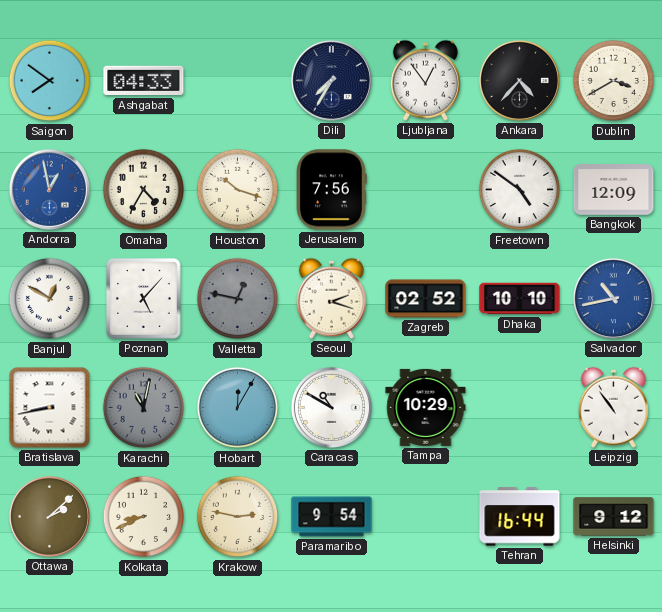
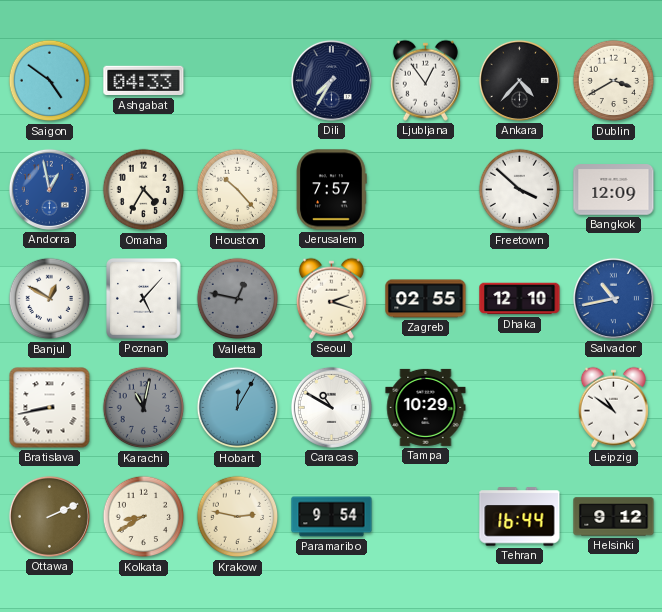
Saigon: 7:51 -> 4:51 (50, 81)
Houston: 10:18 -> 10:23 (238, 190)
Jerusalem: 7:56 -> 7:57 (331, 190)
Freetown: 4:51 -> 3:52 (520, 190)
Zagreb: 02:52 -> 02:55 (426, 299)
Dhaka: 10:10 -> 12:10 (520, 299)
Leipzig: 10:54 -> 10:51 (613, 407)
Ottawa: 2:08 -> 2:11 (49, 516)
Kolkata: 8:41 -> 8:40 (144, 517)
